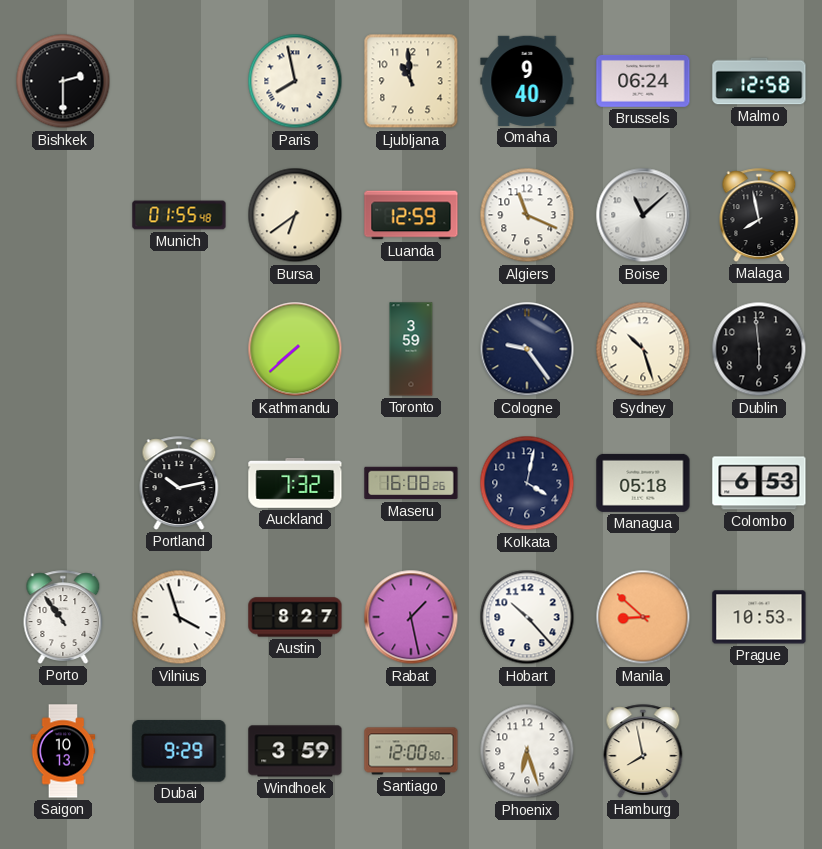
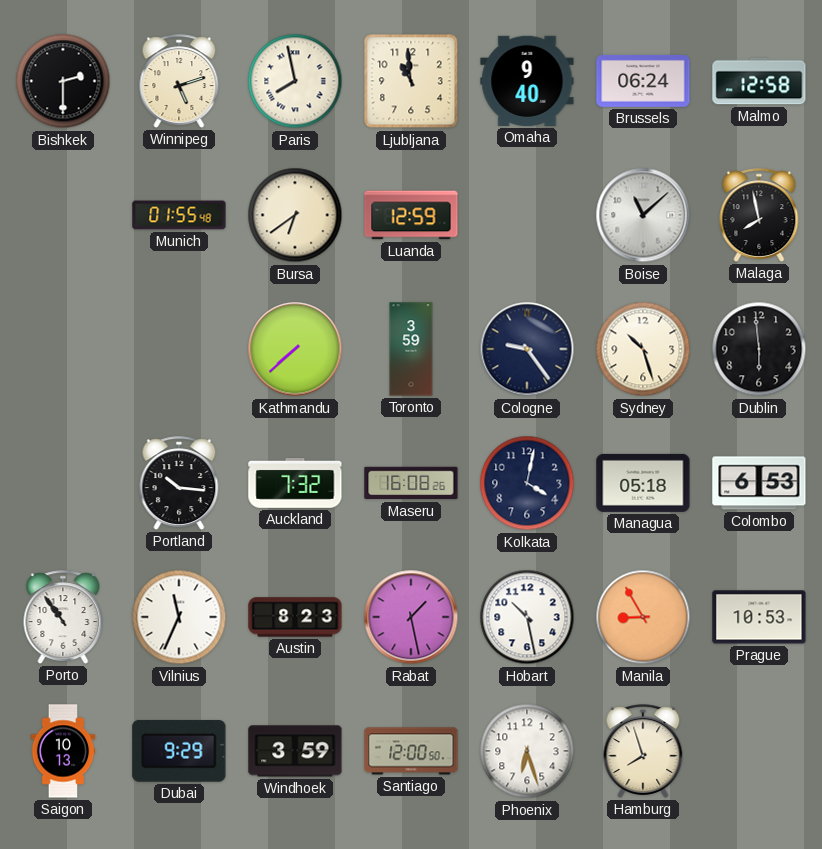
Winnipeg: none -> 5:12 (179, 81)
Algiers: 11:19 -> none (527, 215)
Portland: 10:13 -> 10:16 (179, 483)
Vilnius: 3:57 -> 11:34 (179, 617)
Austin: 8:27 -> 8:23 (295, 617)
Hobart: 10:23 -> 10:28 (527, 617)
Manila: 8:52 -> 8:55 (643, 617)
Hamburg: 7:58 -> 7:57 (643, 751)
